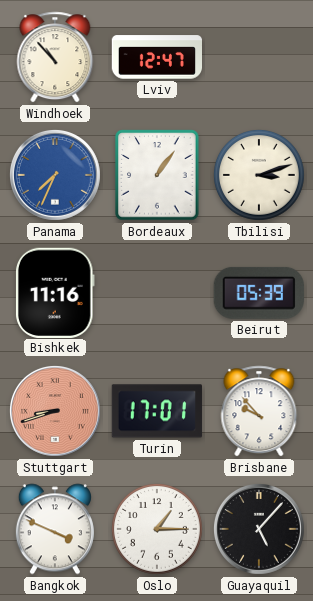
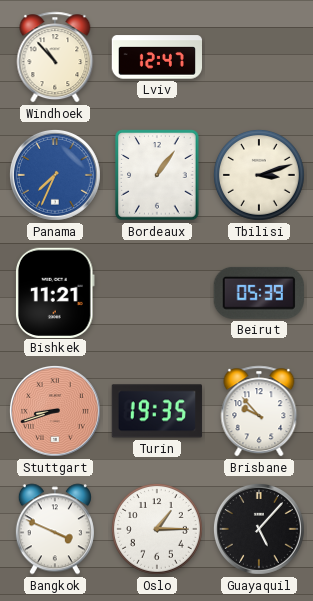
Bishkek: 11:16 -> 11:21 (56, 292)
Turin: 17:01 -> 19:35 (157, 411)
